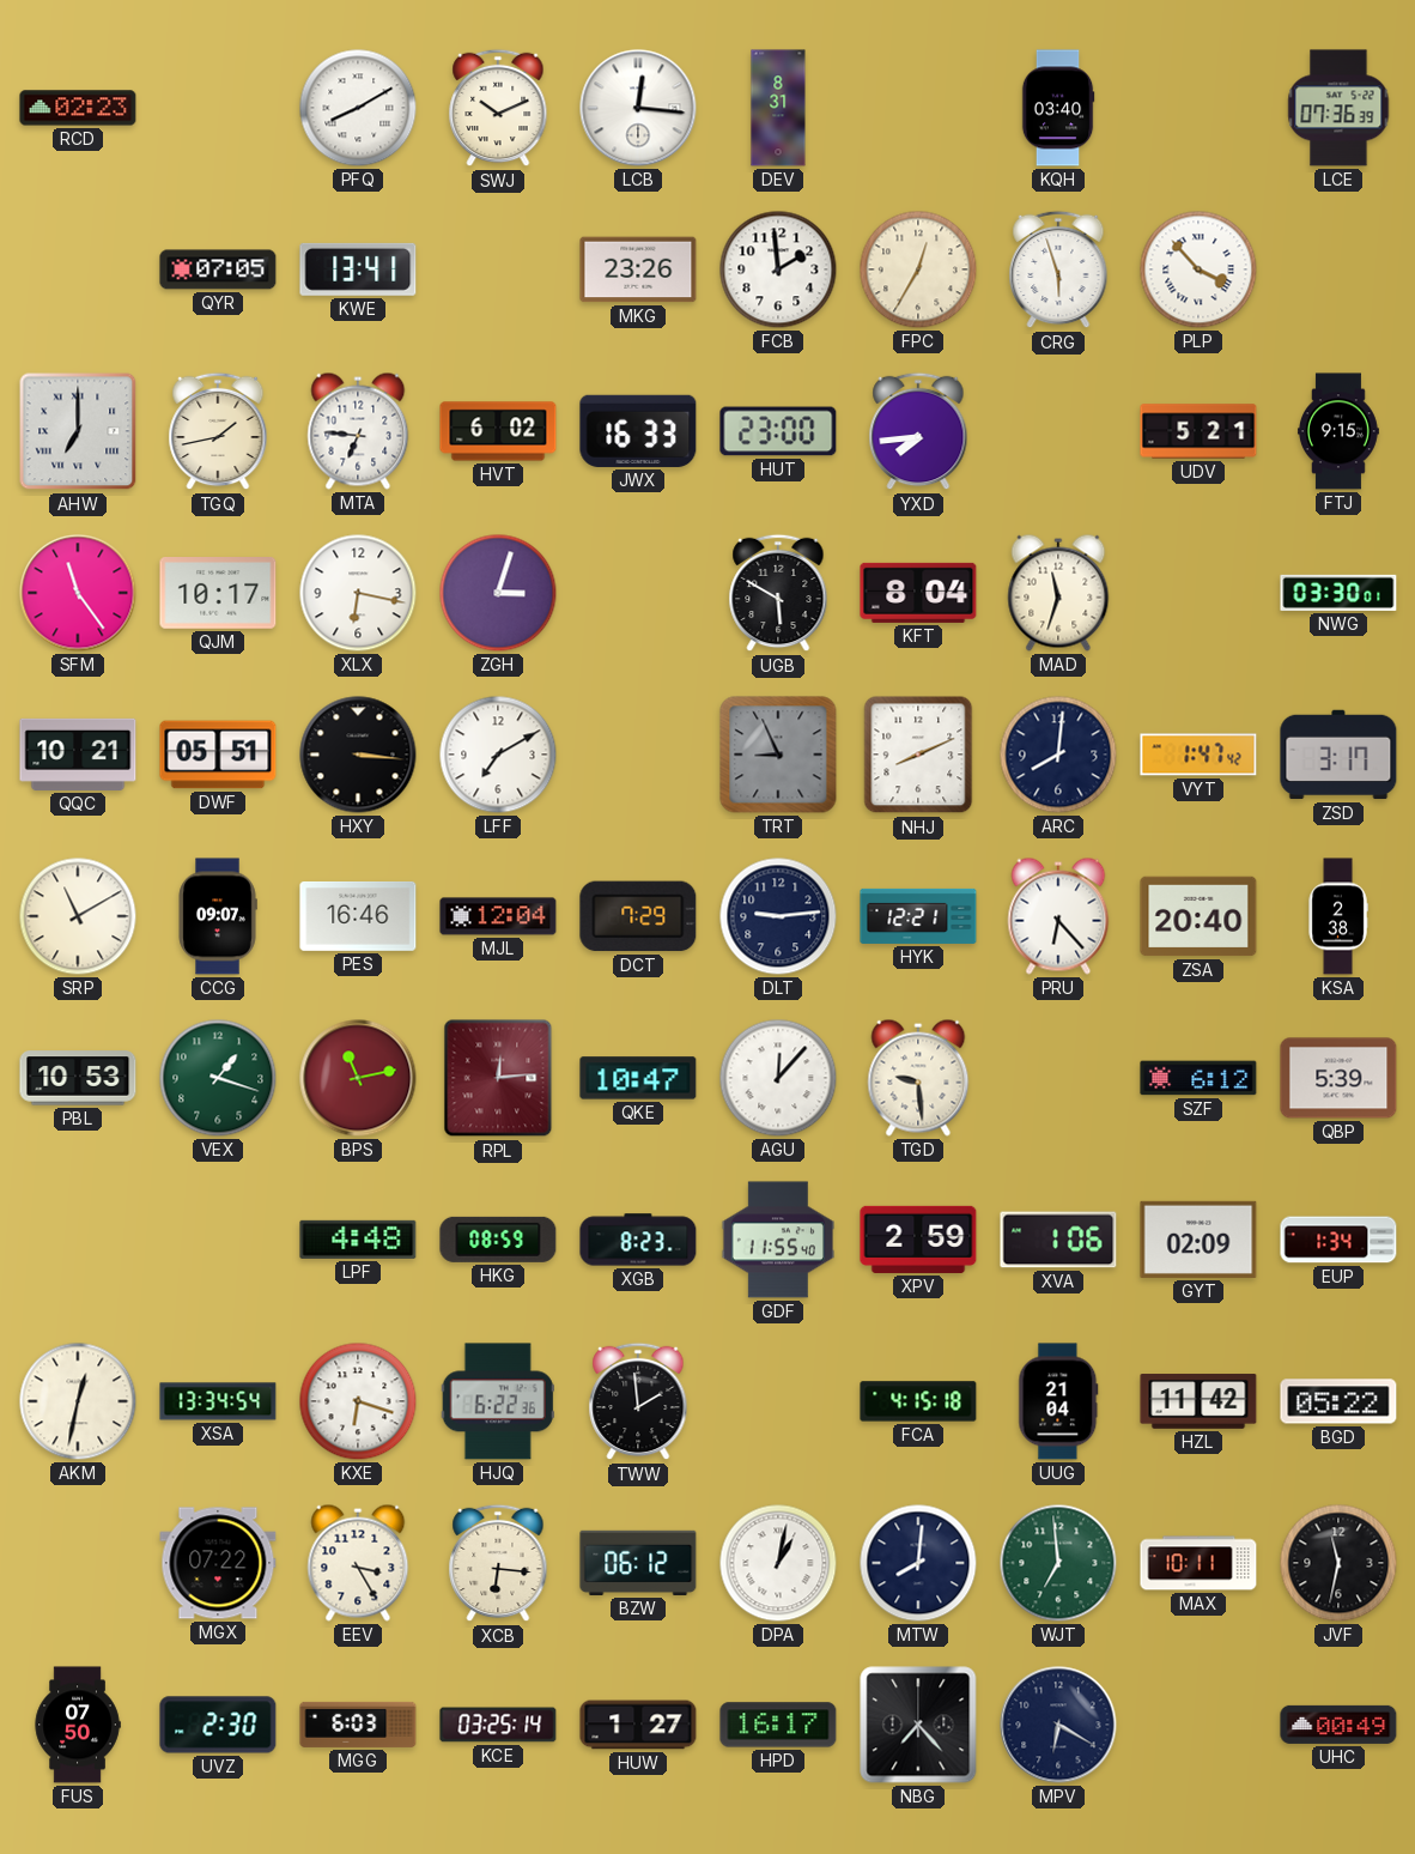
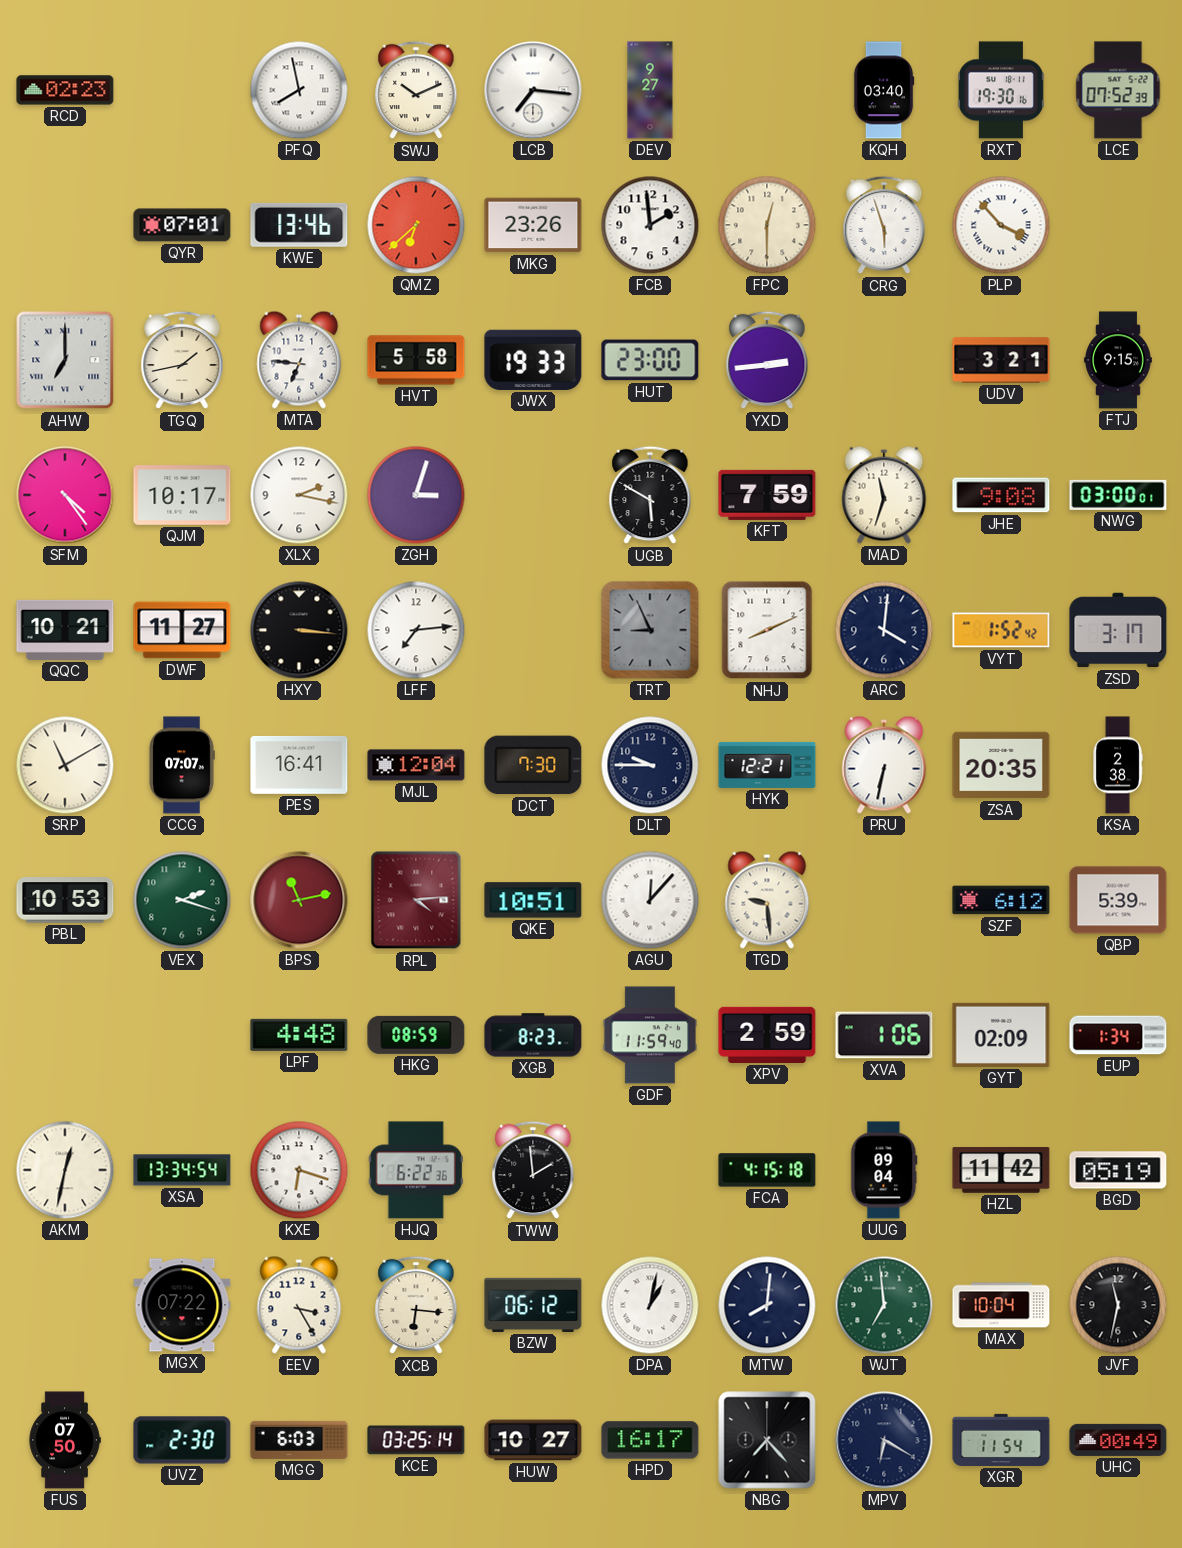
PFQ: 8:10 -> 7:58 (299, 90)
LCB: 12:16 -> 7:16 (533, 90)
DEV: 8:31 -> 9:27 (650, 90)
RXT: none -> 19:30 (1001, 90)
LCE: 07:36 -> 07:52 (1118, 90)
QYR: 07:05 -> 07:01 (182, 225)
KWE: 13:41 -> 13:46 (299, 225)
QMZ: none -> 6:38 (416, 225)
FPC: 12:35 -> 12:30 (767, 225)
HVT: 6:02 -> 5:58 (416, 360)
JWX: 16:33 -> 19:33 (533, 360)
YXD: 7:44 -> 2:44 (767, 360)
UDV: 5:21 -> 3:21 (1001, 360)
SFM: 11:24 -> 4:24 (65, 495)
XLX: 6:17 -> 2:17 (299, 495)
KFT: 8:04 -> 7:59 (767, 495)
JHE: none -> 9:08 (1001, 495)
NWG: 03:30 -> 03:00 (1118, 495)
DWF: 05:51 -> 11:27 (182, 630)
LFF: 7:10 -> 7:14 (416, 630)
ARC: 8:01 -> 4:01 (884, 630)
VYT: 1:47 -> 1:52 (1001, 630)
CCG: 09:07 -> 07:07 (182, 765)
PES: 16:46 -> 16:41 (299, 765)
DCT: 7:29 -> 7:30 (533, 765)
DLT: 9:14 -> 9:45 (650, 765)
PRU: 6:23 -> 6:32 (884, 765)
ZSA: 20:40 -> 20:35 (1001, 765)
VEX: 1:18 -> 2:18 (182, 900)
RPL: 12:14 -> 4:14 (416, 900)
QKE: 10:47 -> 10:51 (533, 900)
GDF: 11:55 -> 11:59 (649, 1035)
UUG: 21:04 -> 09:04 (884, 1170)
BGD: 05:22 -> 05:19 (1118, 1170)
MAX: 10:11 -> 10:04 (1001, 1305)
HUW: 1:27 -> 10:27 (533, 1440)
XGR: none -> 11:54 (1001, 1440)
